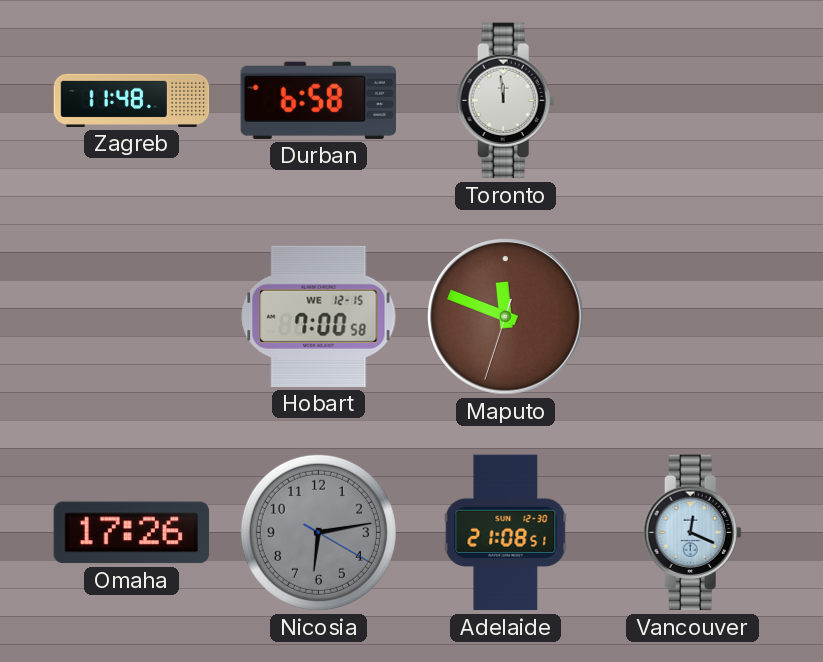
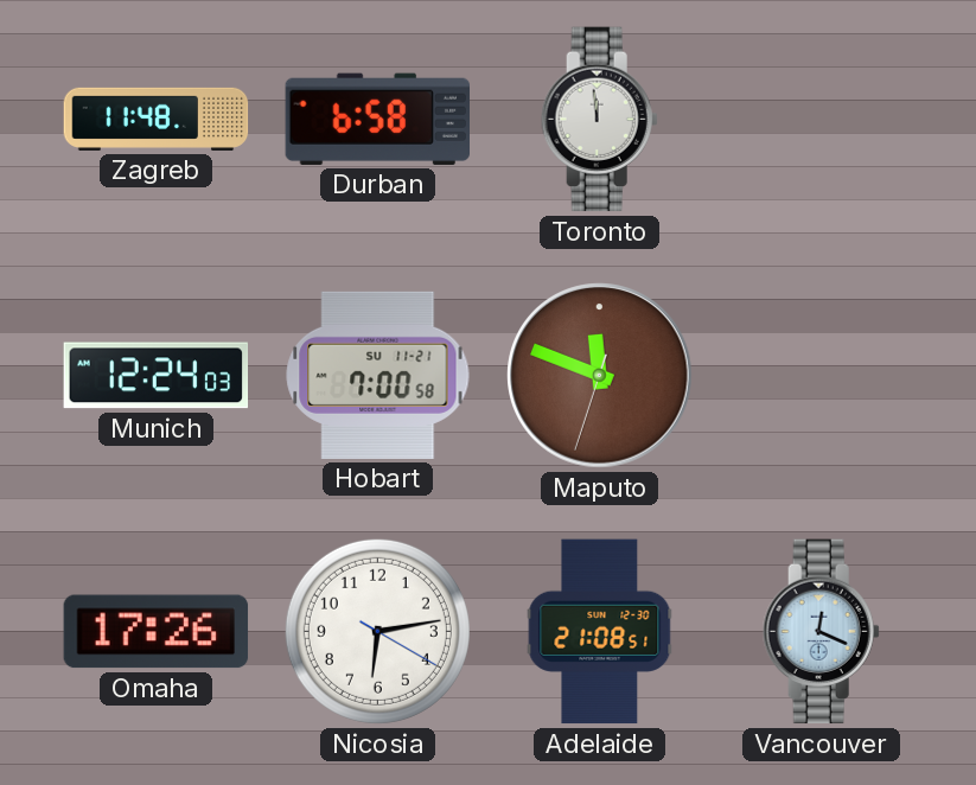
Munich: none -> 12:24 (157, 376)
Hobart date: WE 12-15 -> SU 11-21 (378, 375)
Nicosia dial: grey -> white (377, 631)
